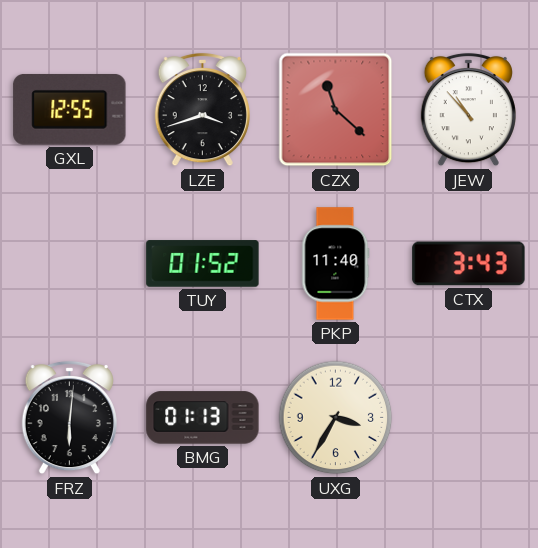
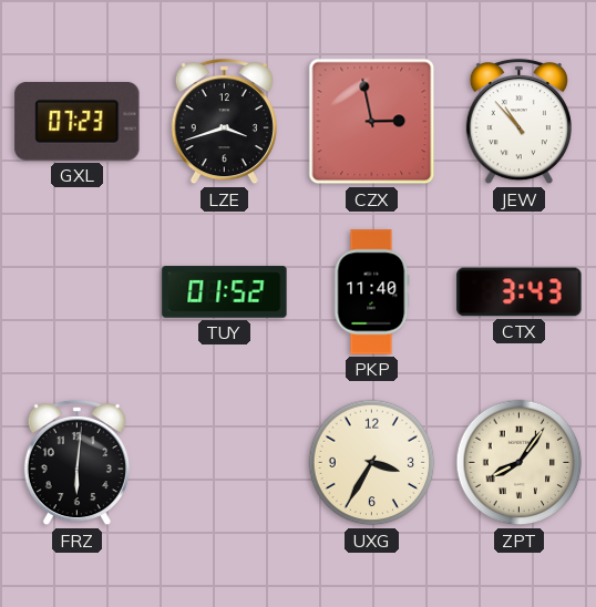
GXL: 12:55 -> 07:23 (78, 121)
CZX: 11:22 -> 2:58 (372, 122)
BMG: 01:13 -> none (203, 418)
ZPT: none -> 8:06 (520, 463)
